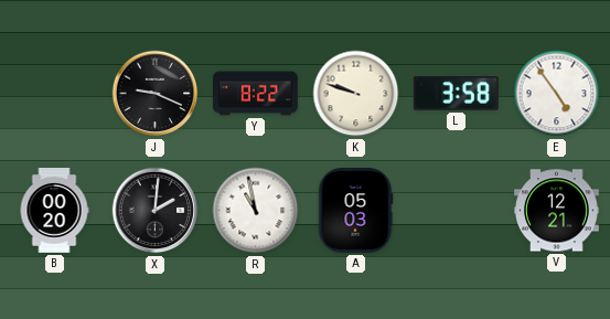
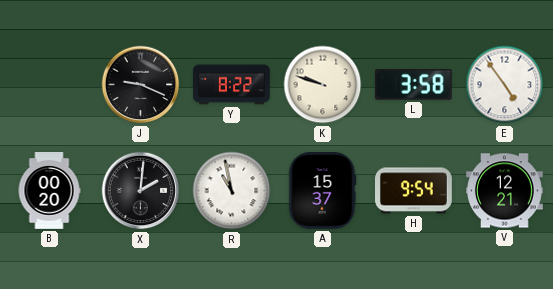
A: 05:03 -> 15:37 (322, 191)
H: none -> 9:54 (414, 191)
